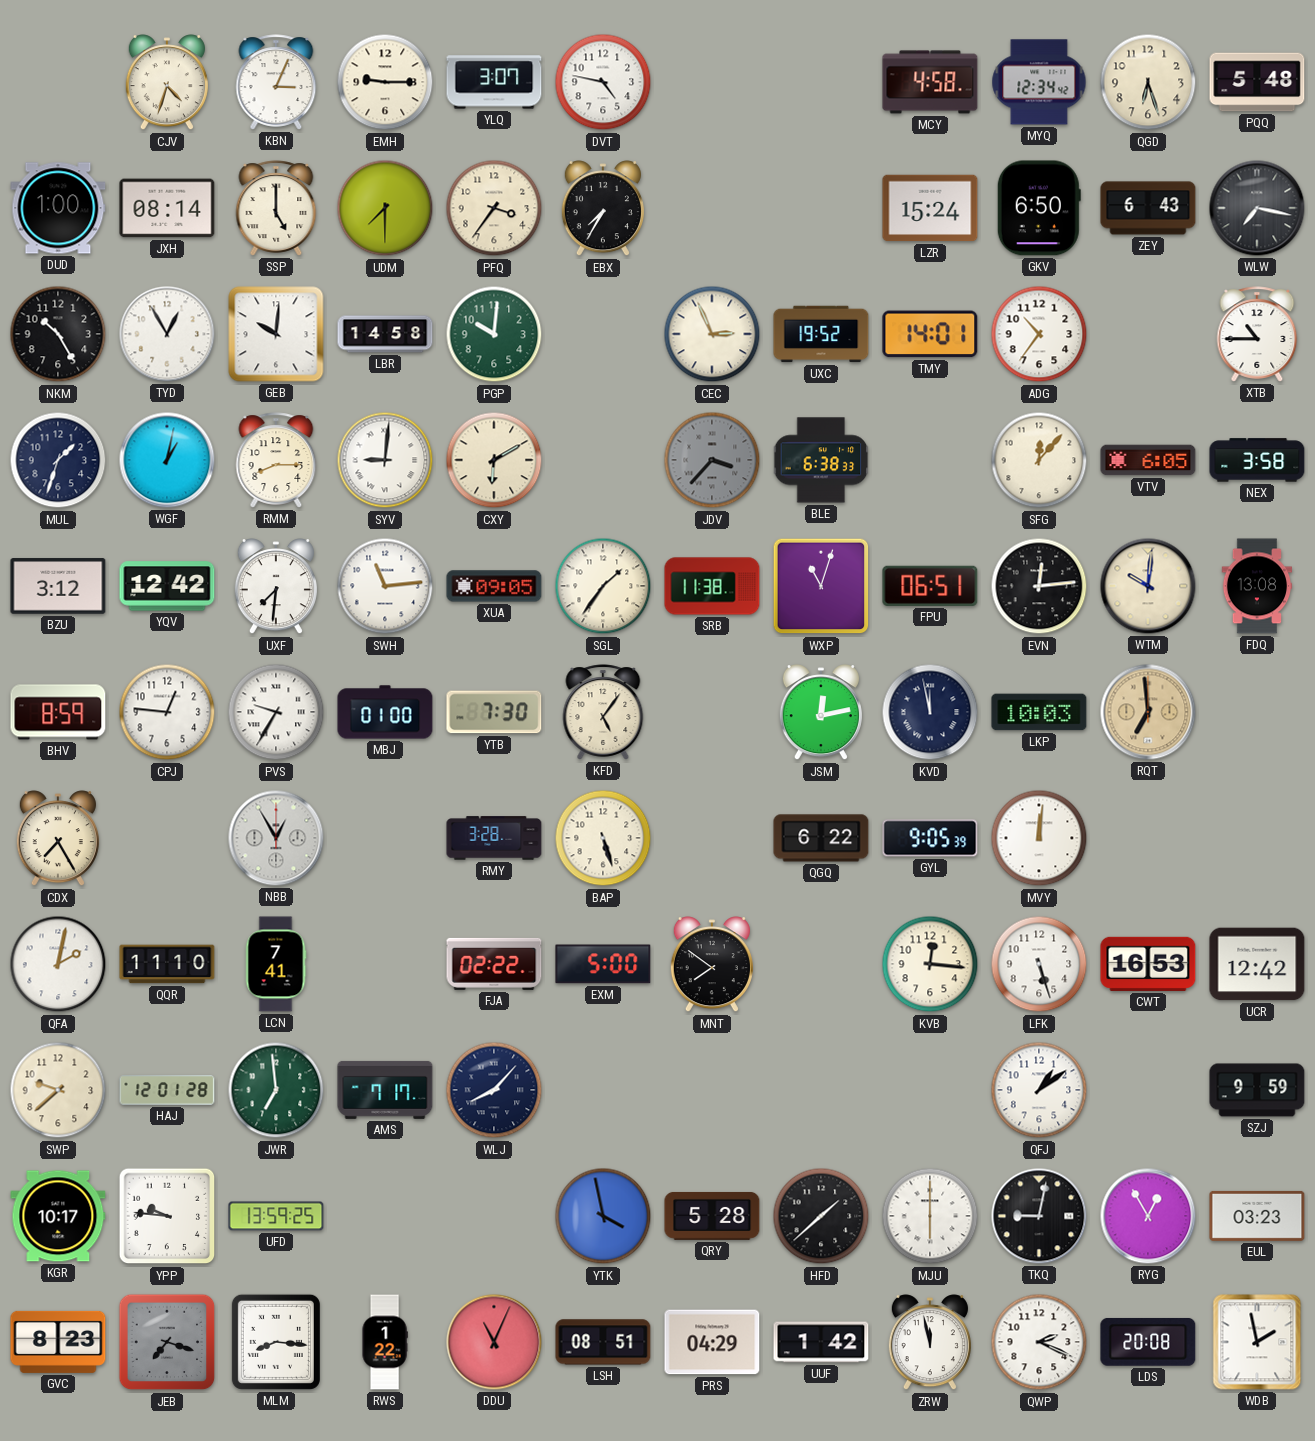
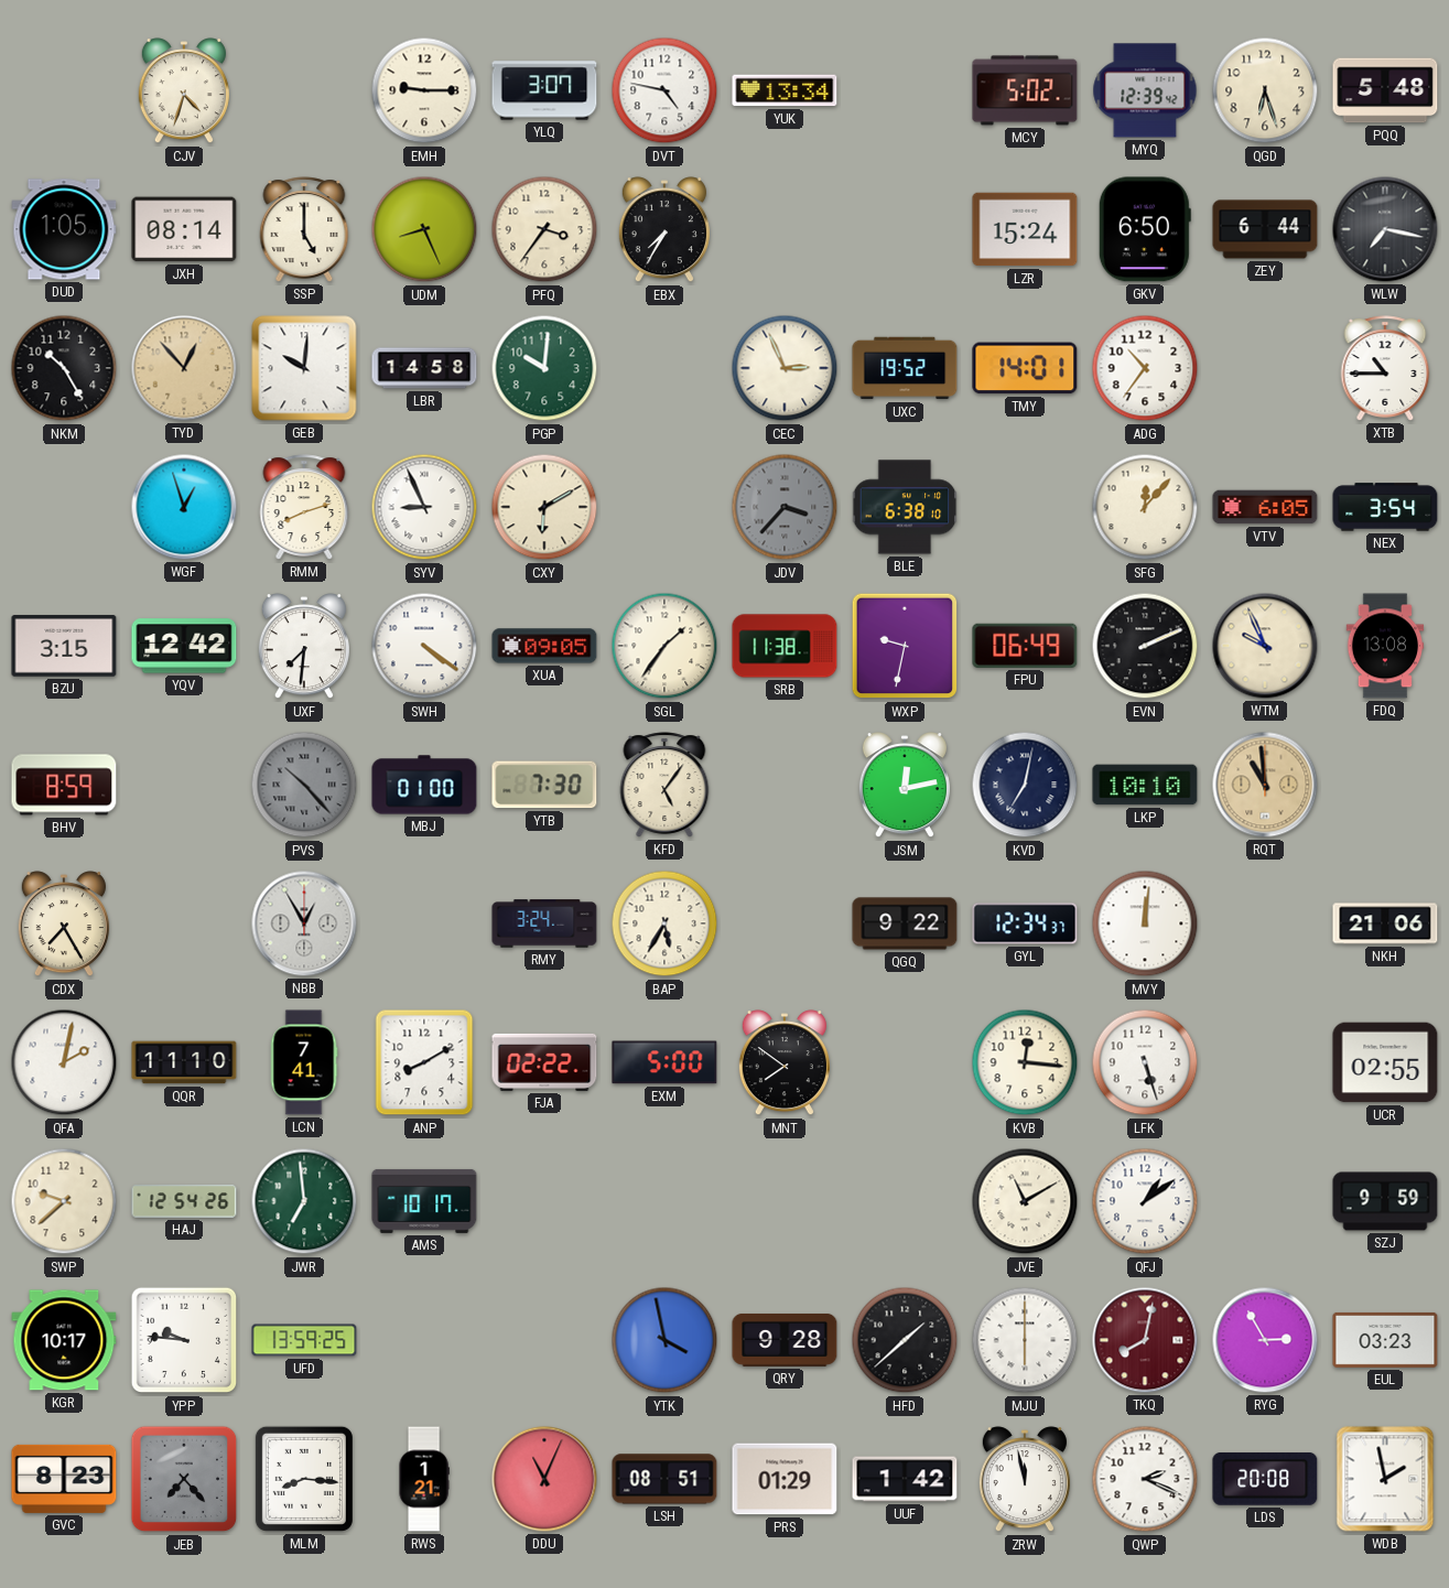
KBN: 3:04 -> none (276, 82)
YUK: none -> 13:34 (785, 90)
MCY: 4:58 -> 5:02 (1025, 90)
MYQ: 12:34 -> 12:39 (1145, 90)
DUD: 1:00 -> 1:05 (64, 229)
UDM: 7:30 -> 8:26 (424, 229)
ZEY: 6:43 -> 6:44 (1265, 229)
TYD: 12:55 -> 12:53 (184, 368)
TYD dial: white -> champagne (184, 368)
MUL: 1:33 -> none (58, 460)
WGF: 1:02 -> 12:57 (184, 507)
RMM: 8:15 -> 8:12 (304, 507)
SYV: 9:01 -> 8:56 (424, 507)
BLE: 6:38:33 -> 6:38:10 (905, 507)
NEX: 3:58 -> 3:54 (1385, 507)
BZU: 3:12 -> 3:15 (64, 646)
SWH: 11:14 -> 4:21 (424, 646)
WXP: 11:03 -> 9:32 (905, 646)
FPU: 06:51 -> 06:49 (1025, 646)
EVN: 12:14 -> 2:11 (1145, 646)
WTM: 10:01 -> 9:56 (1265, 646)
CPJ: 12:46 -> none (167, 712)
PVS: 9:35 -> 10:23 (304, 785)
PVS dial: white -> grey (304, 785)
KVD: 11:58 -> 7:02 (1025, 785)
LKP: 10:03 -> 10:10 (1145, 785)
RQT: 6:59 -> 10:59 (1265, 785)
RMY: 3:28 -> 3:24 (544, 923)
BAP: 5:27 -> 5:35 (664, 923)
QGQ: 6:22 -> 9:22 (905, 923)
GYL: 9:05 -> 12:34 (1025, 923)
NKH: none -> 21:06 (1385, 923)
ANP: none -> 8:10 (424, 1062)
CWT: 16:53 -> none (1148, 964)
UCR: 12:42 -> 02:55 (1385, 1062)
HAJ: 12:01 -> 12:54 (184, 1201)
AMS: 7:17 -> 10:17 (424, 1201)
WLJ: 8:07 -> none (494, 1090)
JVE: none -> 11:10 (1025, 1201)
QRY: 5:28 -> 9:28 (785, 1340)
TKQ: 9:02 -> 8:02 (1145, 1340)
TKQ dial: black -> burgundy (1145, 1340)
RYG: 12:55 -> 2:55 (1265, 1340)
JEB: 7:18 -> 7:23 (184, 1479)
RWS: 1:22 -> 1:21 (424, 1479)
PRS: 04:29 -> 01:29 (785, 1479)
